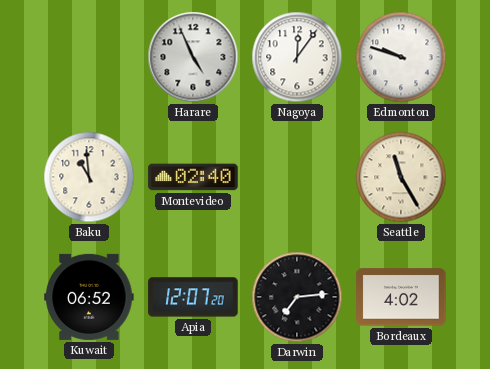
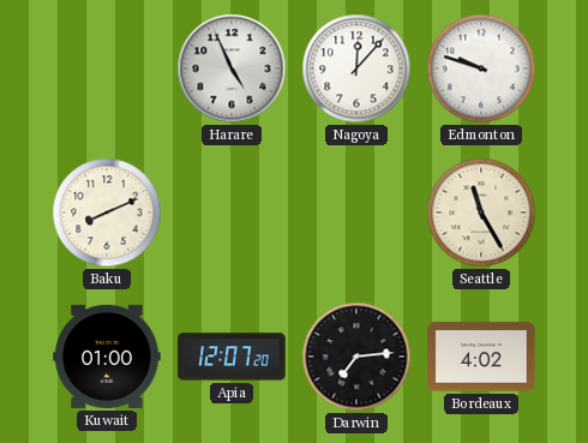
Nagoya: 12:06 -> 12:07 (356, 68)
Baku: 10:59 -> 8:11 (107, 212)
Montevideo: 02:40 -> none (193, 177)
Kuwait: 06:52 -> 01:00 (107, 357)
